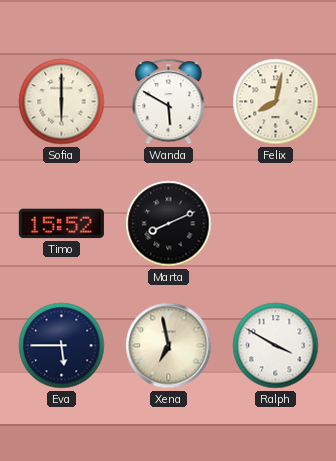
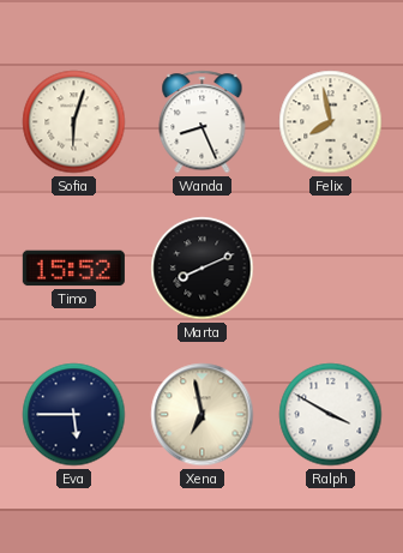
Sofia: 6:00 -> 6:03 (74, 122)
Wanda: 5:50 -> 8:26 (203, 122)
Felix: 8:02 -> 7:58 (331, 122)
